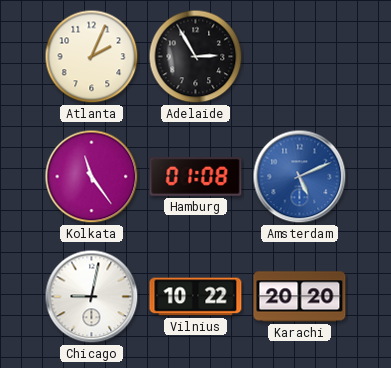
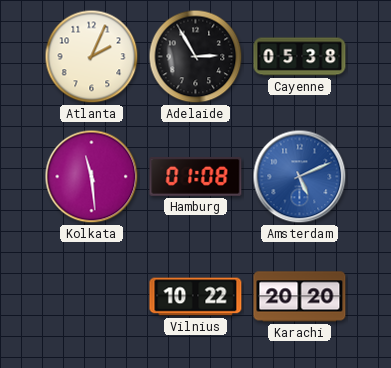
Cayenne: none -> 05:38 (300, 57)
Kolkata: 11:24 -> 11:29 (92, 177)
Chicago: 9:02 -> none (92, 297)
